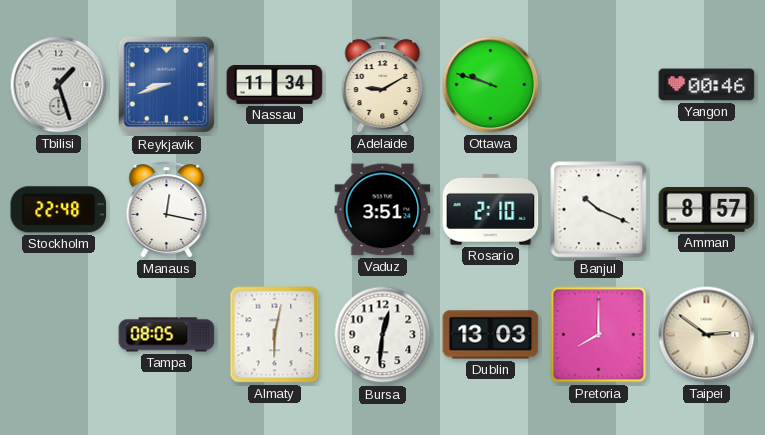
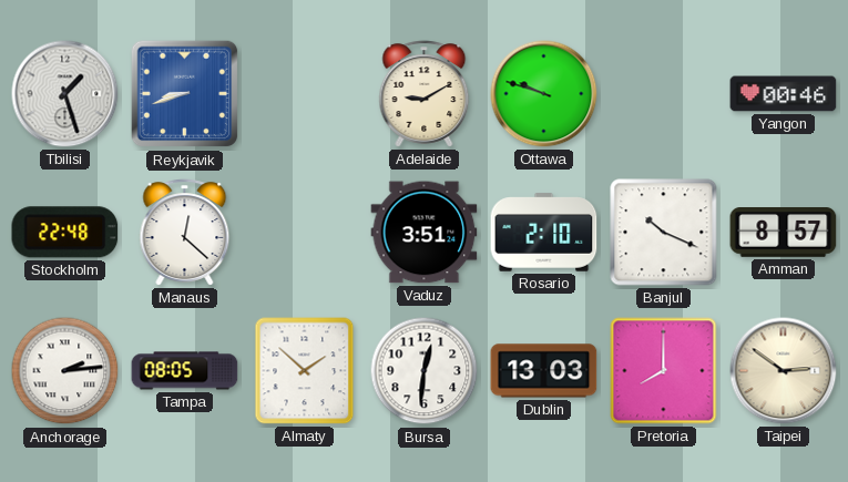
Nassau: 11:34 -> none (275, 84)
Manaus: 12:17 -> 12:22 (185, 233)
Anchorage: none -> 2:14 (65, 371)
Almaty: 6:02 -> 1:52 (305, 371)
